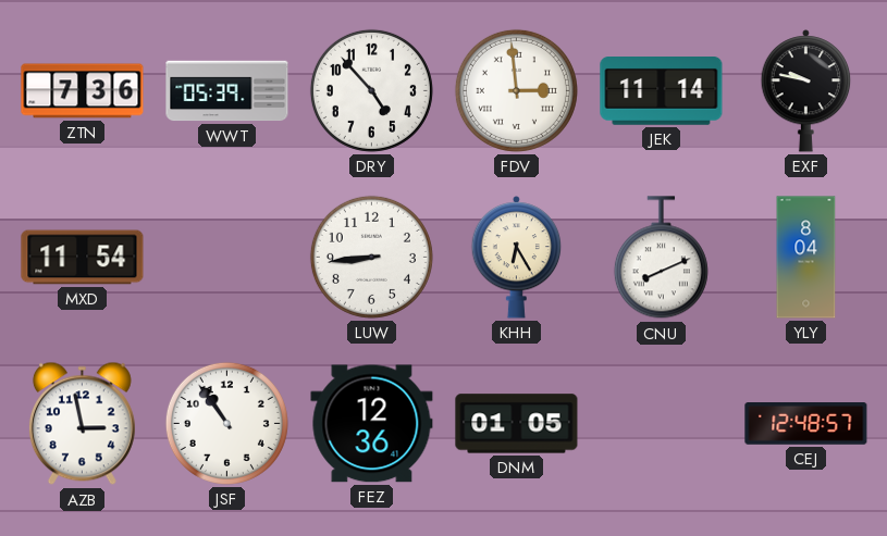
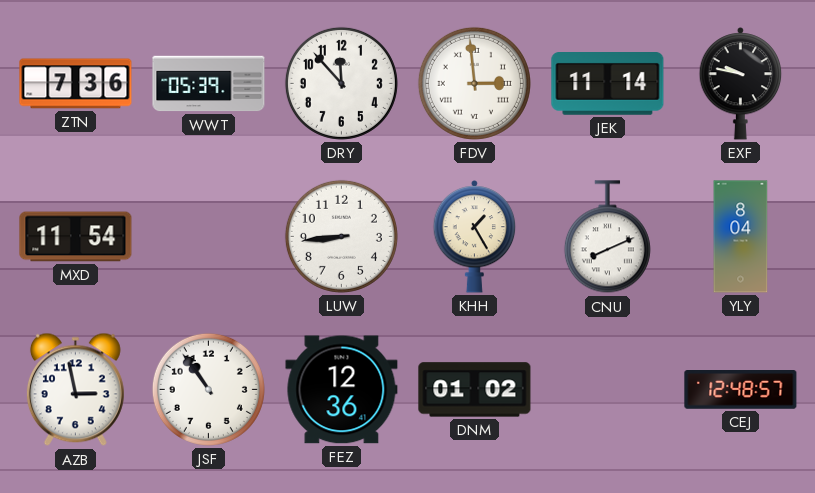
DRY: 4:53 -> 11:53 (341, 83)
KHH: 6:25 -> 1:25 (475, 237)
DNM: 01:05 -> 01:02 (475, 390)
